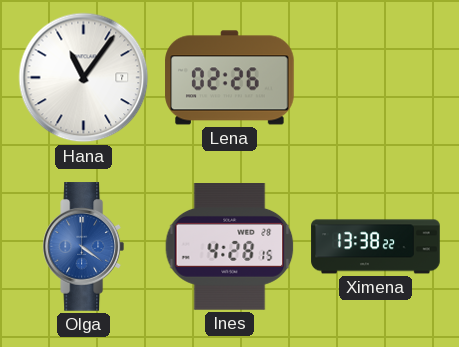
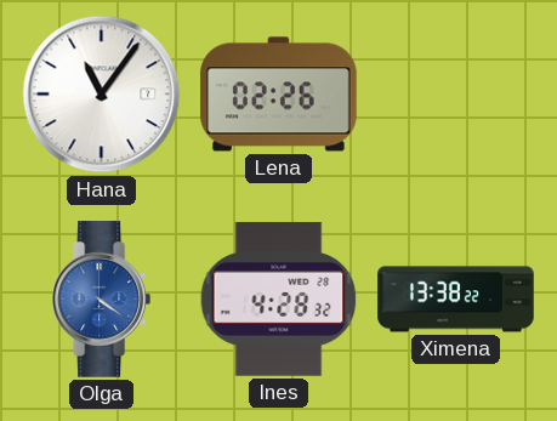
Ines: 4:28:15 -> 4:28:32 (279, 300)
